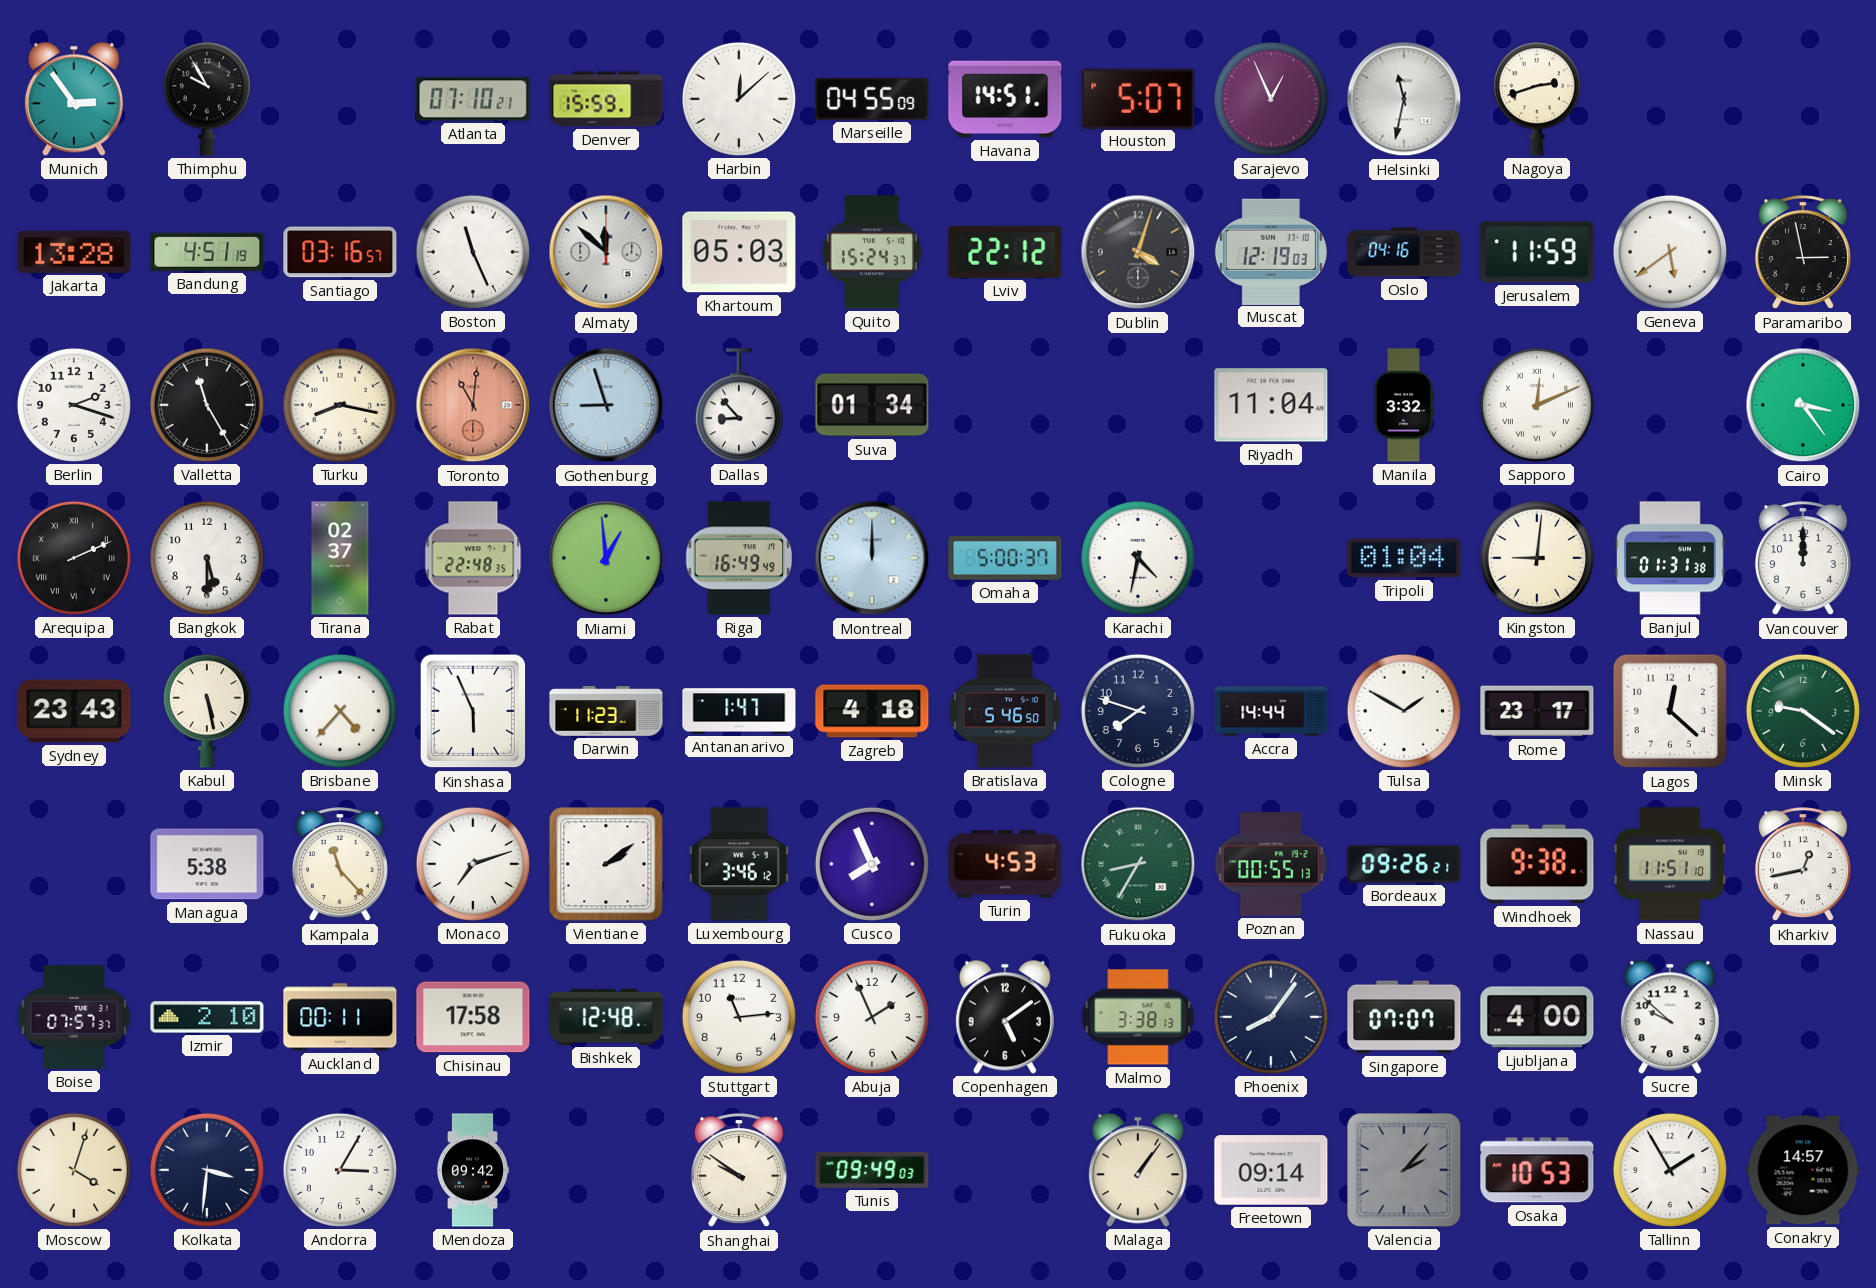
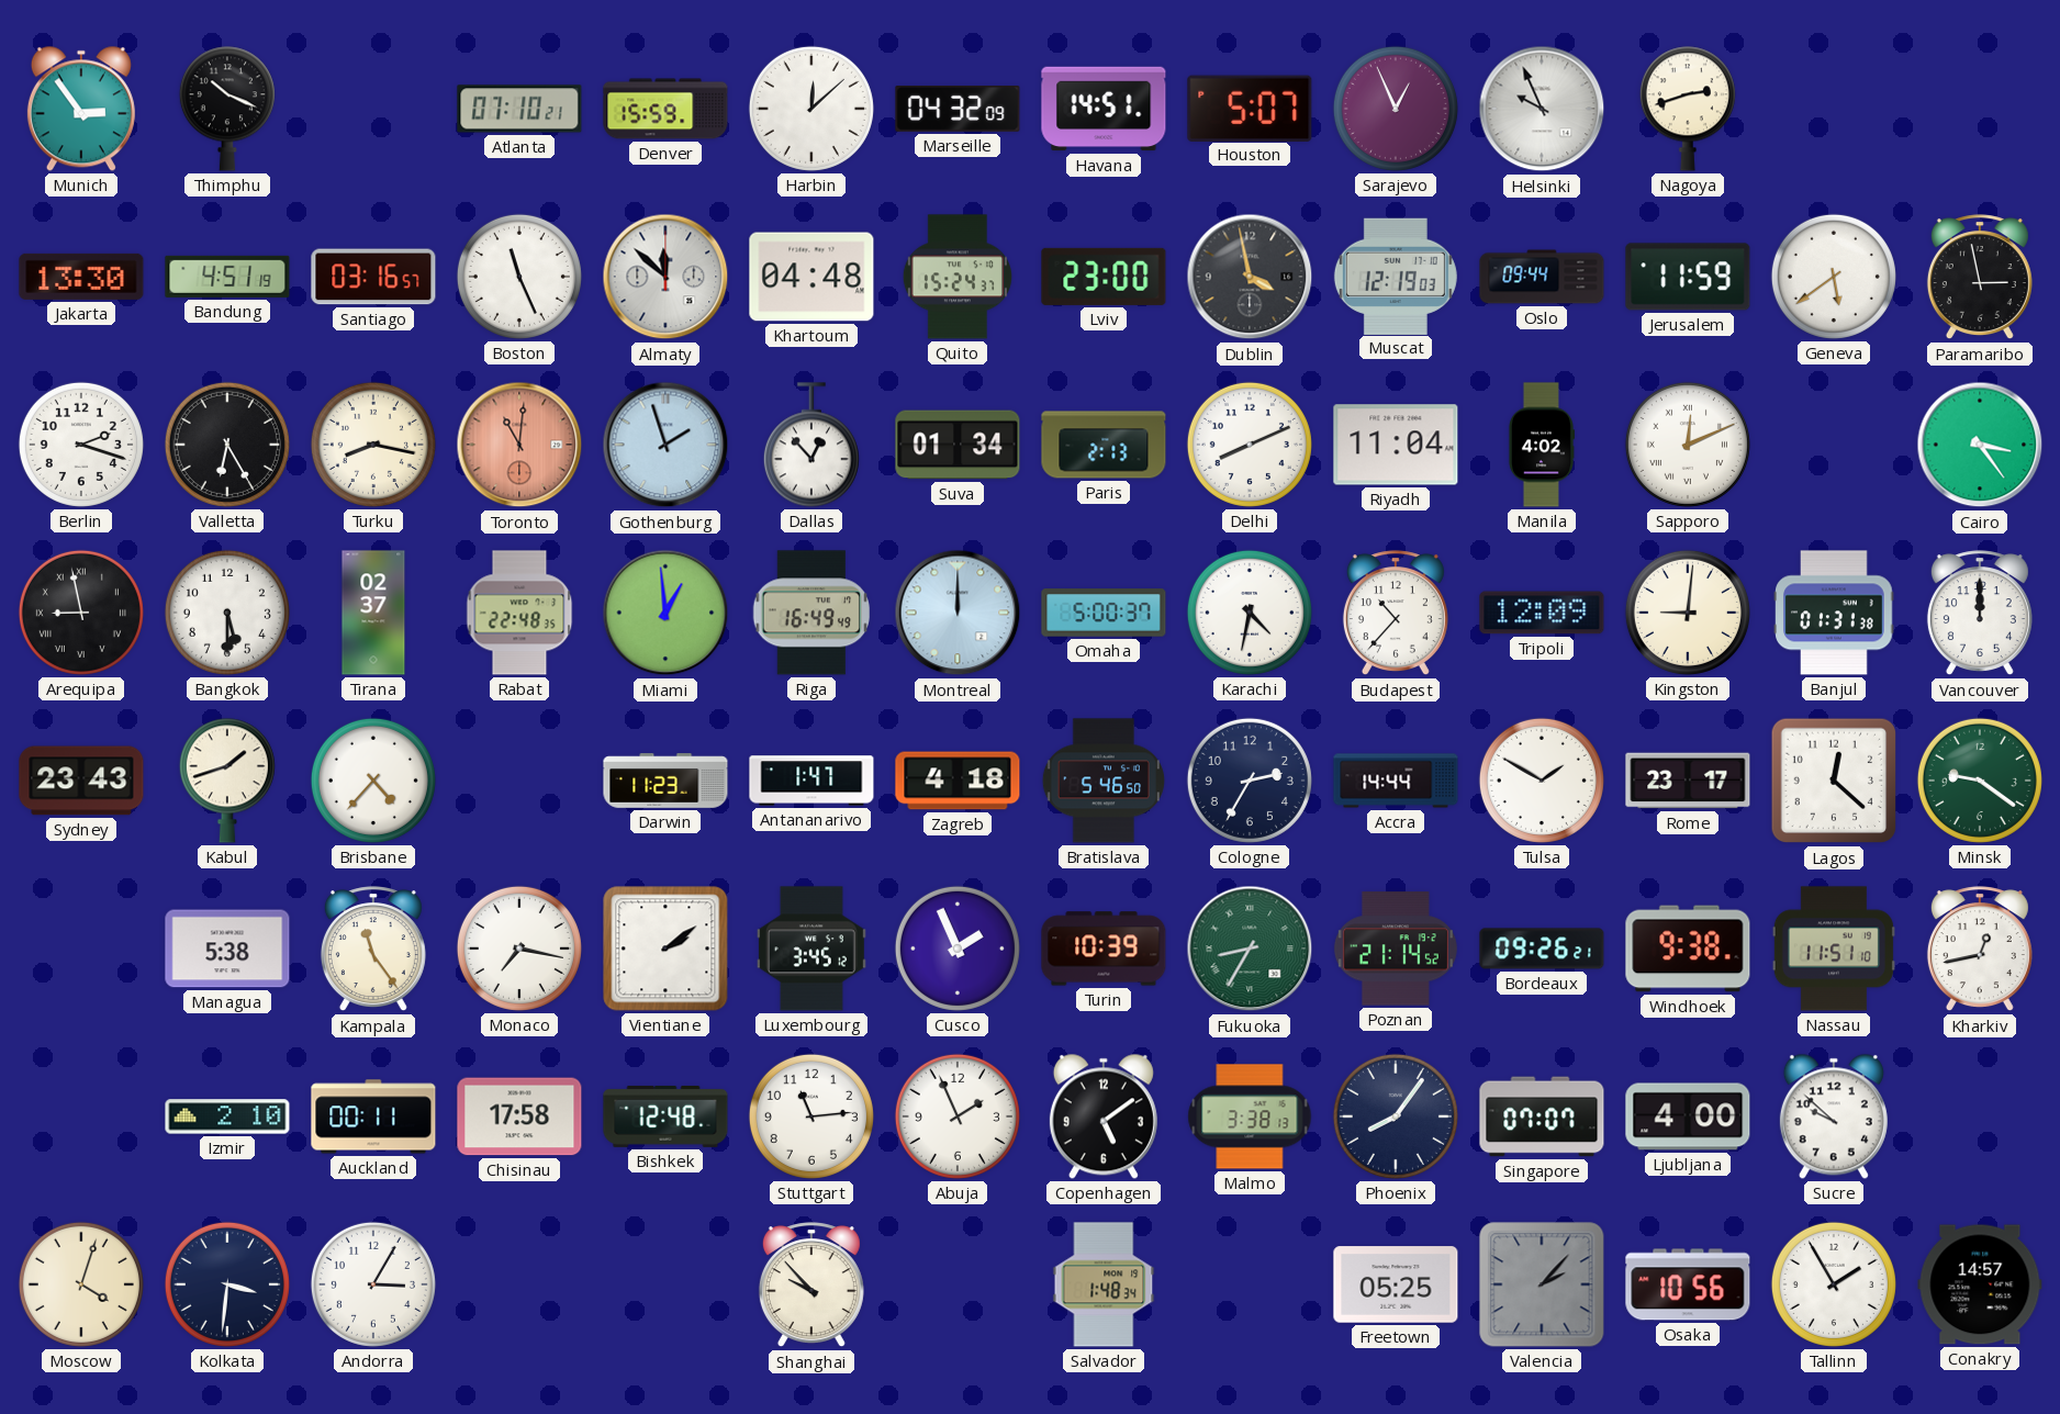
Thimphu: 9:55 -> 10:19 (227, 109)
Marseille: 04:55 -> 04:32 (958, 110)
Helsinki: 11:32 -> 9:56 (1542, 109)
Jakarta: 13:28 -> 13:30 (81, 277)
Khartoum: 05:03 -> 04:48 (811, 277)
Lviv: 22:12 -> 23:00 (1104, 277)
Dublin: 4:03 -> 3:58 (1250, 277)
Oslo: 04:16 -> 09:44 (1542, 277)
Valletta: 11:25 -> 6:25 (227, 445)
Gothenburg: 8:57 -> 1:57 (665, 445)
Dallas: 8:53 -> 12:53 (811, 445)
Paris: none -> 2:13 (1104, 445)
Delhi: none -> 8:11 (1250, 445)
Manila: 3:32 -> 4:02 (1541, 445)
Arequipa: 2:11 -> 8:58 (81, 613)
Budapest: none -> 10:37 (1396, 614)
Tripoli: 01:04 -> 12:09 (1542, 613)
Kabul: 5:28 -> 1:42 (227, 781)
Kinshasa: 5:56 -> none (473, 711)
Cologne: 7:48 -> 2:35 (1250, 781)
Kampala: 11:23 -> 11:24 (373, 950)
Monaco: 7:12 -> 7:17 (519, 949)
Luxembourg: 3:46 -> 3:45 (811, 949)
Cusco: 7:56 -> 1:56 (958, 949)
Turin: 4:53 -> 10:39 (1104, 949)
Poznan: 00:55 -> 21:14 (1396, 949)
Boise: 07:57 -> none (74, 1017)
Mendoza: 09:42 -> none (472, 1170)
Shanghai: 9:51 -> 9:53 (811, 1286)
Tunis: 09:49 -> none (872, 1170)
Salvador: none -> 1:48 (1104, 1284)
Malaga: 1:06 -> none (1138, 1170)
Freetown: 09:14 -> 05:25 (1396, 1284)
Osaka: 10:53 -> 10:56 (1688, 1284)
